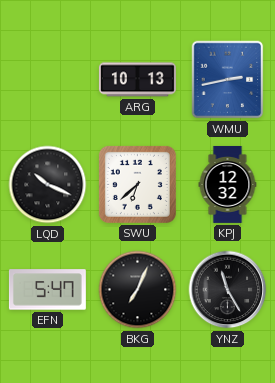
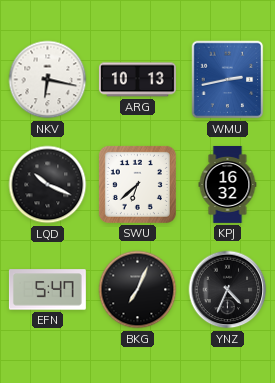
NKV: none -> 6:17 (48, 80)
KPJ: 12:32 -> 16:32 (228, 184)
YNZ: 11:25 -> 4:34 (228, 290)
